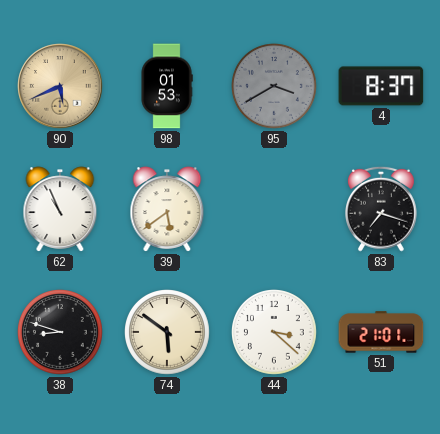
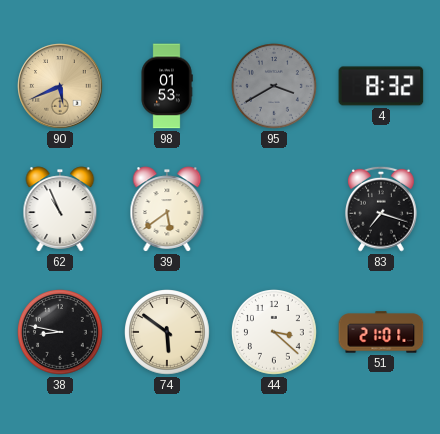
4: 8:37 -> 8:32 (381, 86)
38: 8:48 -> 8:47 (61, 333)
